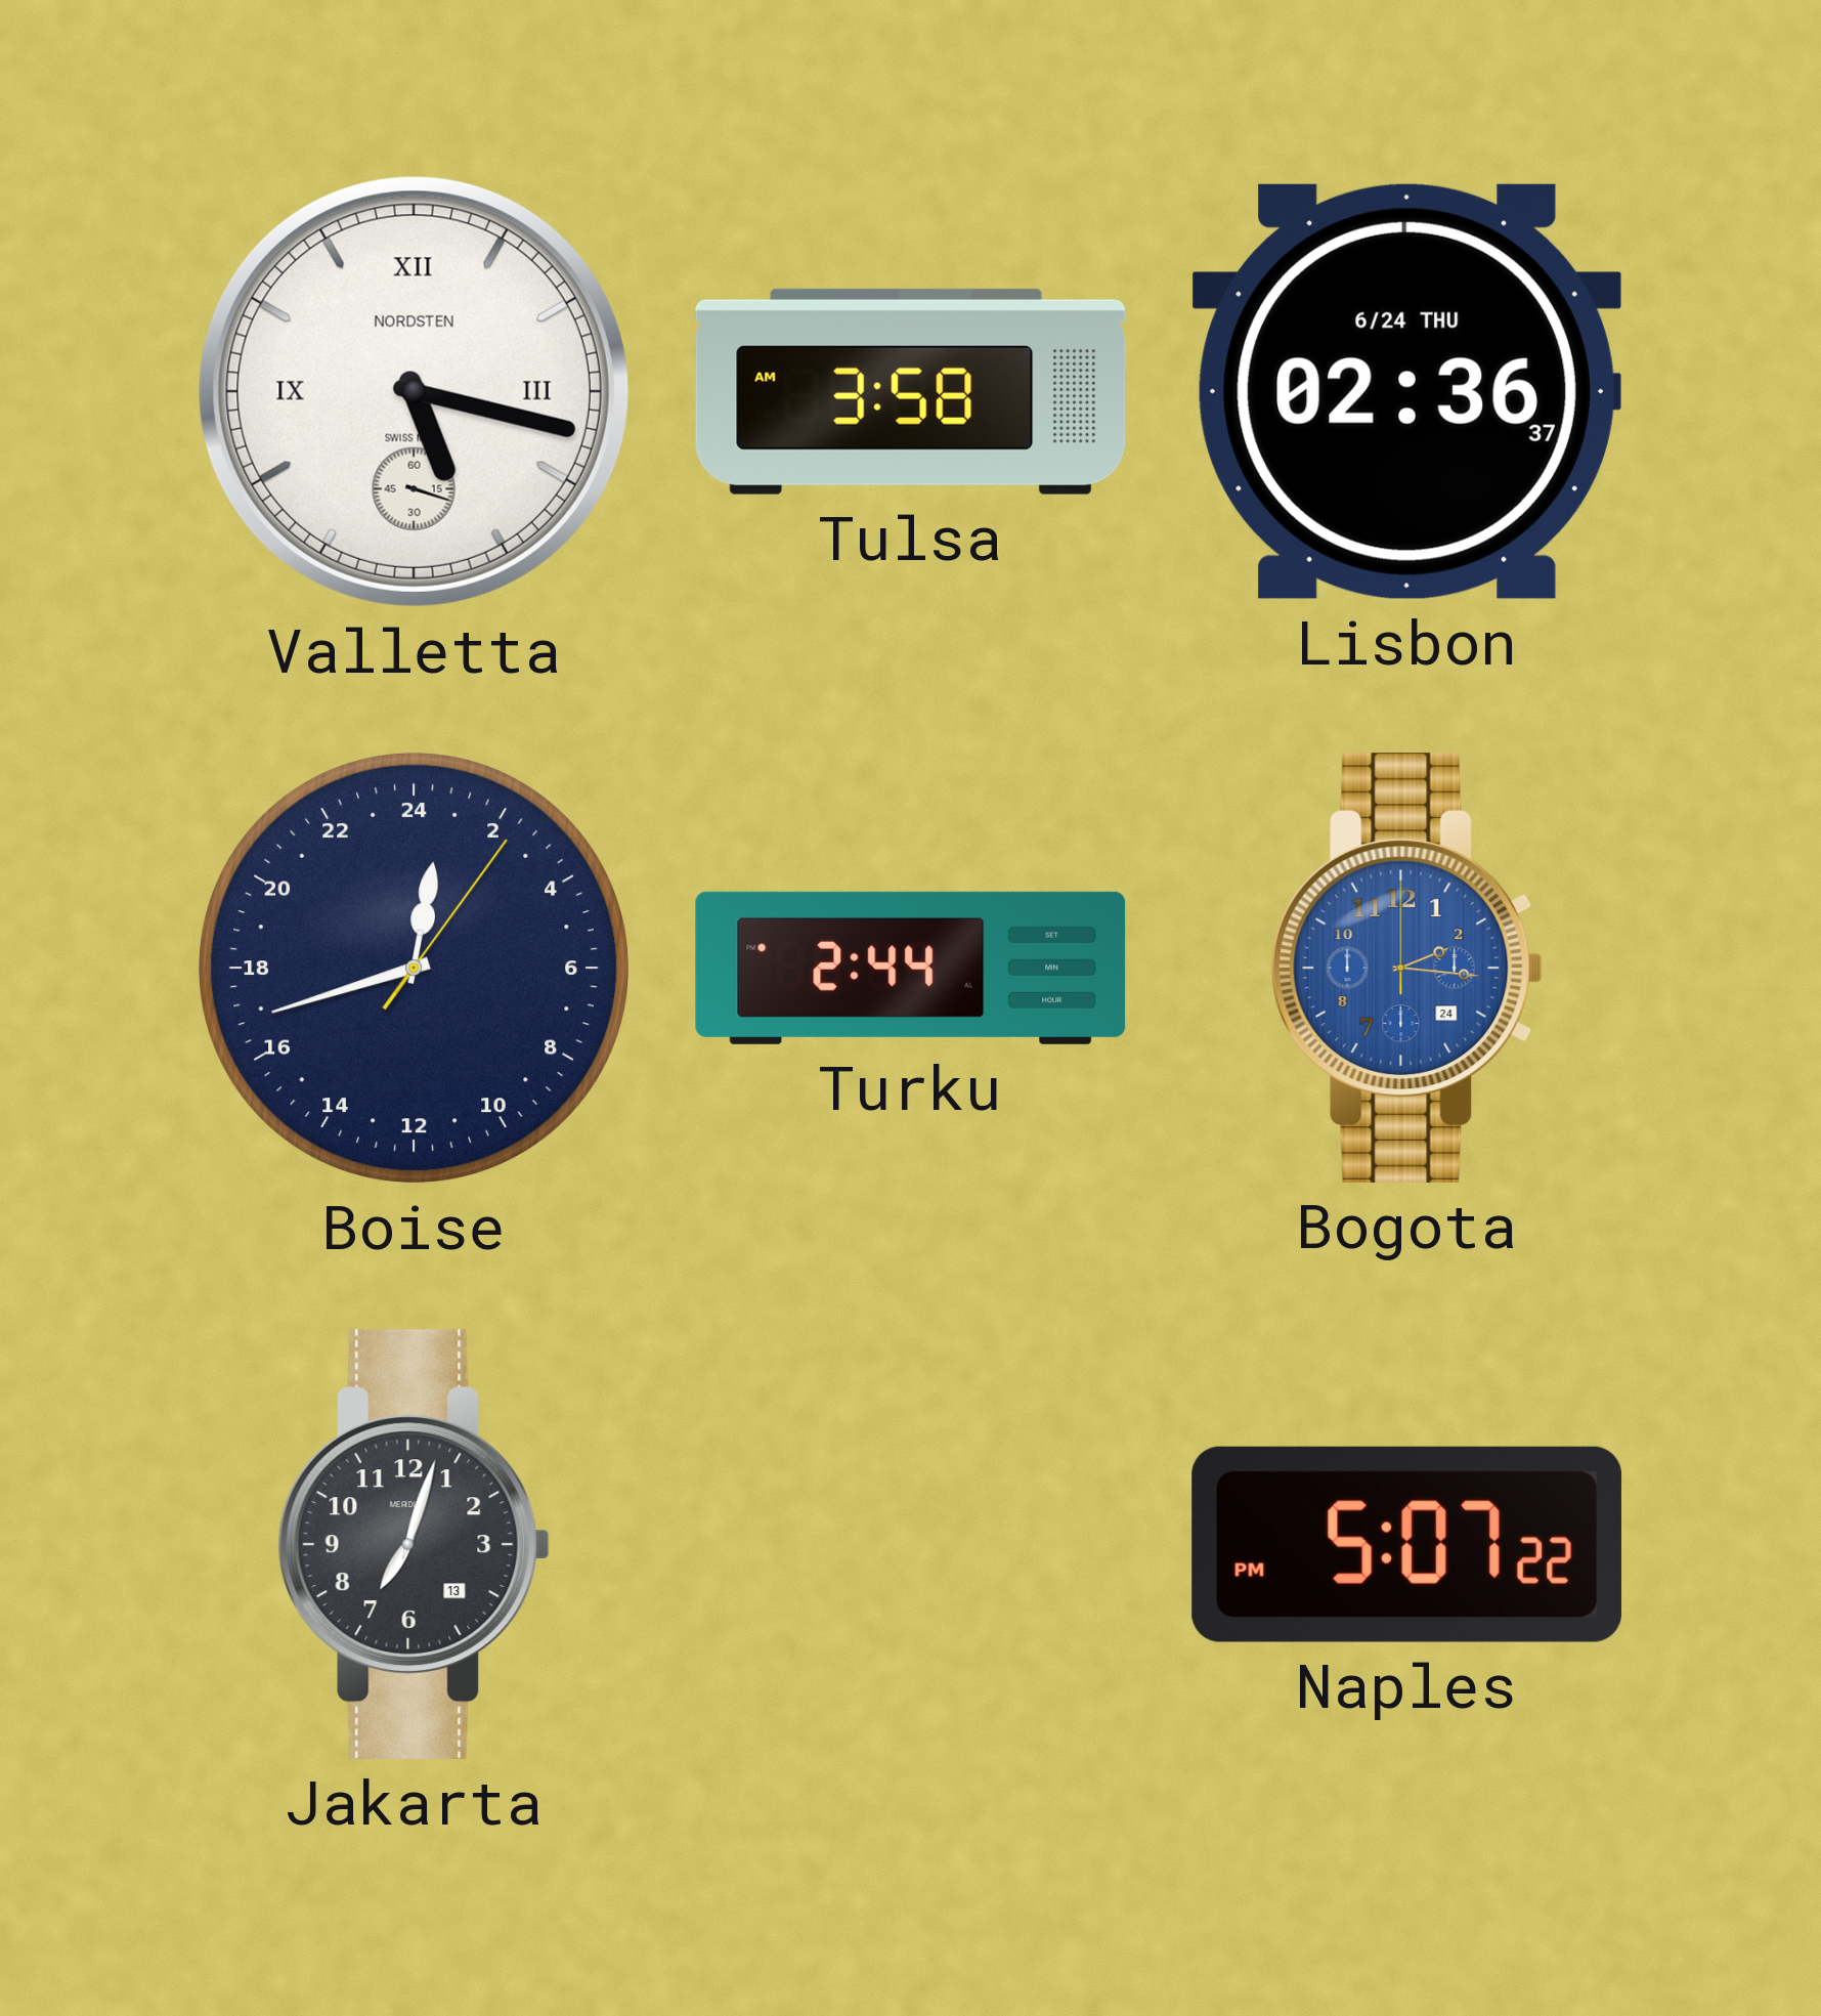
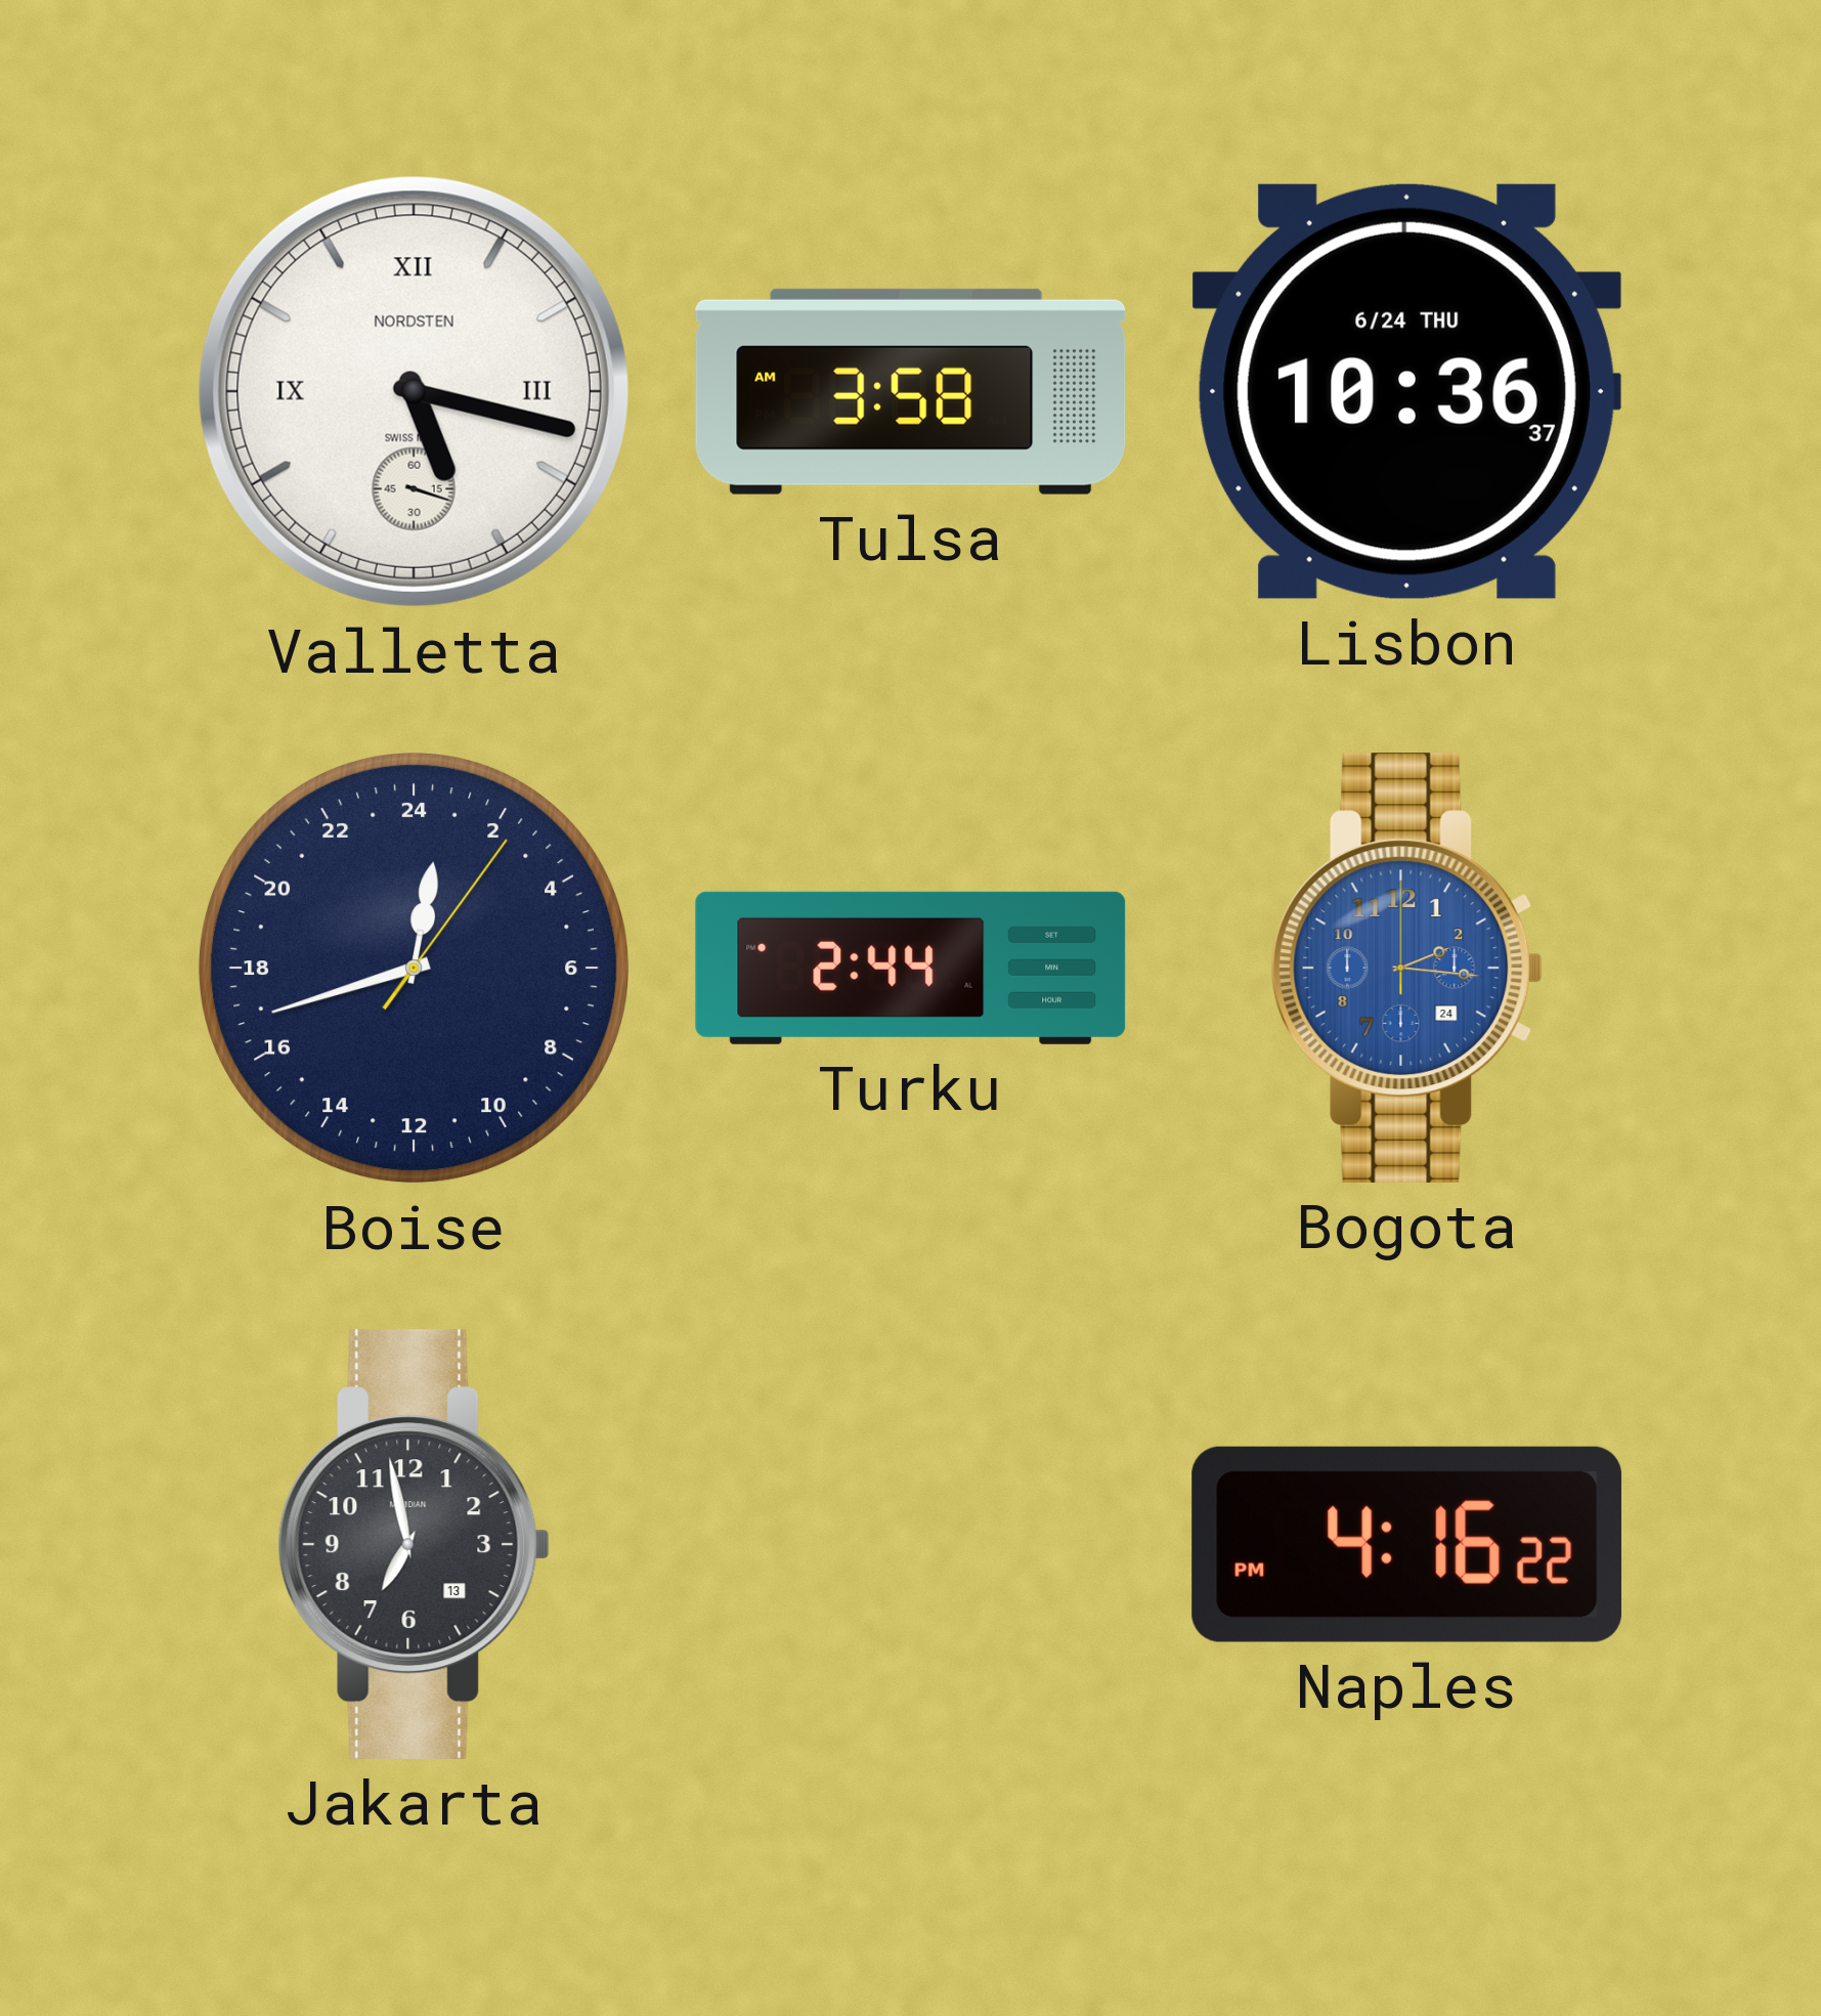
Lisbon: 02:36 -> 10:36 (1406, 391)
Jakarta: 7:03 -> 6:58 (414, 1544)
Naples: 5:07 -> 4:16 (1406, 1544)
